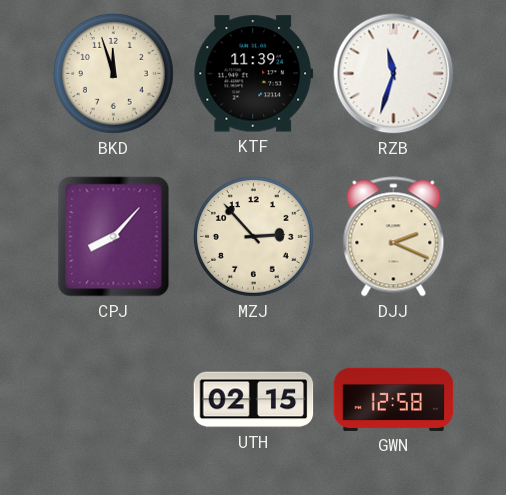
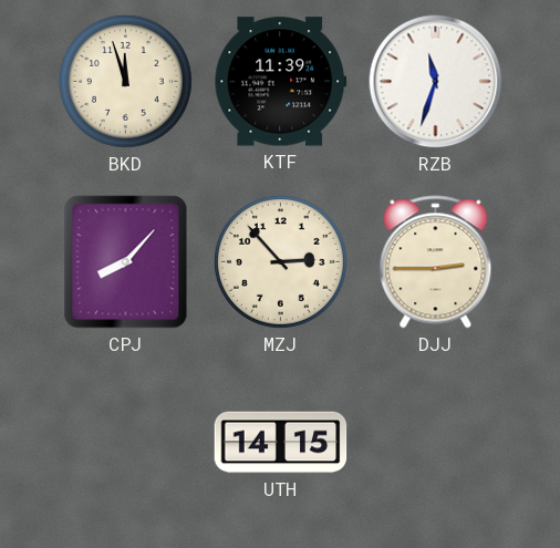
DJJ: 2:19 -> 2:45 (436, 262)
UTH: 02:15 -> 14:15 (281, 443)
GWN: 12:58 -> none (394, 399)
